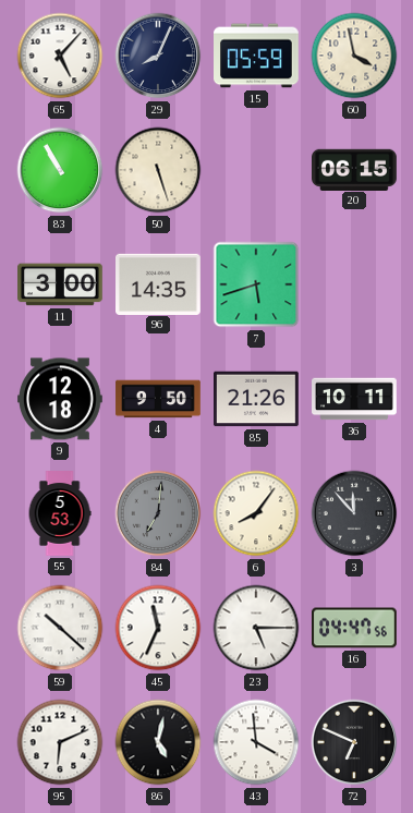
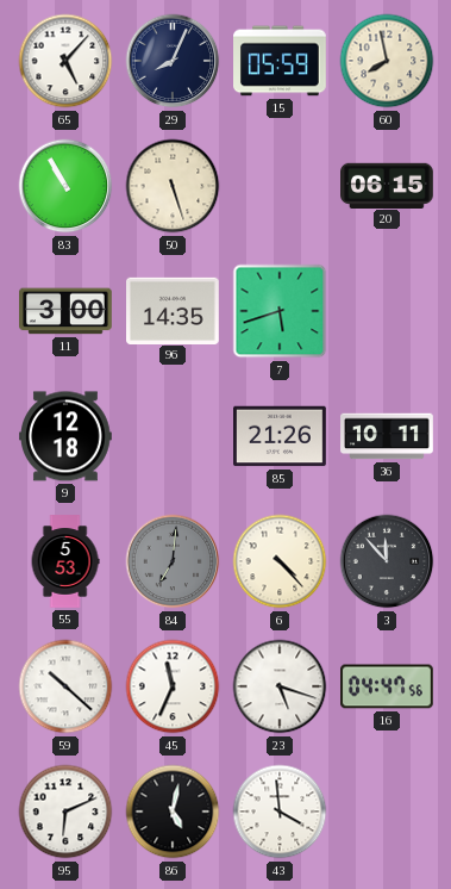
60: 3:58 -> 7:58 (387, 61)
4: 9:50 -> none (158, 399)
6: 8:06 -> 4:23 (280, 561)
23: 5:15 -> 5:18 (280, 686)
72: 6:49 -> none (354, 742)
